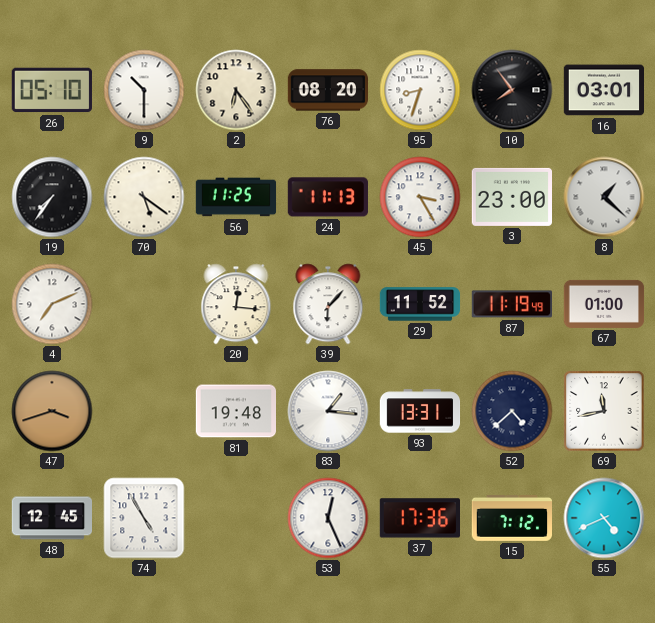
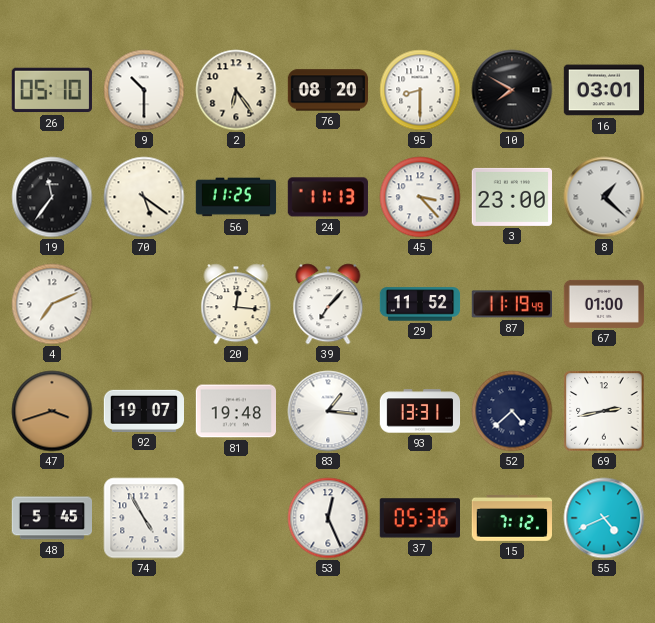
95: 8:33 -> 8:30 (420, 90)
10: 7:54 -> 7:50 (512, 90)
19: 7:36 -> 11:36 (52, 197)
45: 3:25 -> 3:23 (420, 197)
39: 6:07 -> 7:07 (328, 304)
92: none -> 19:07 (143, 411)
69: 11:43 -> 2:43 (604, 411)
48: 12:45 -> 5:45 (51, 518)
37: 17:36 -> 05:36 (419, 518)
